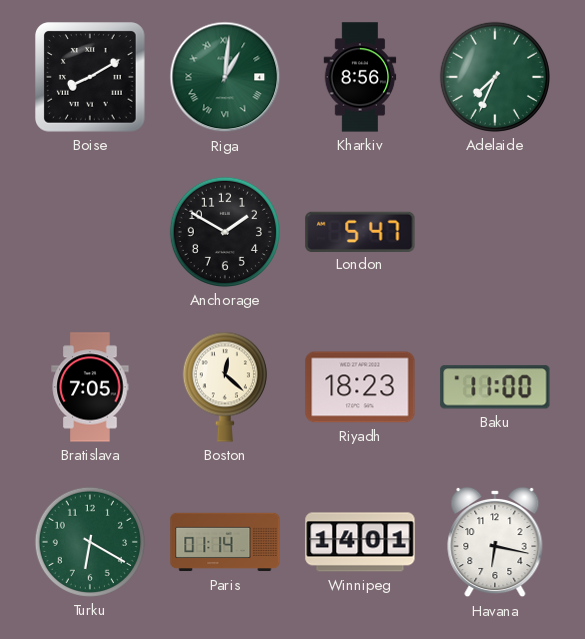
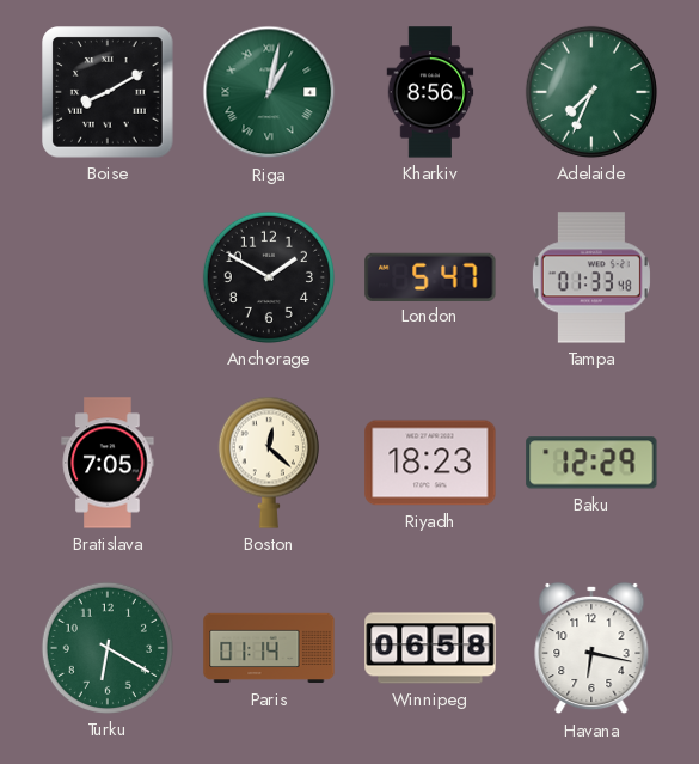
Riga: 1:01 -> 1:02 (269, 92)
Tampa: none -> 01:33 (591, 277)
Baku: 11:00 -> 12:29 (591, 463)
Winnipeg: 14:01 -> 06:58 (430, 648)
